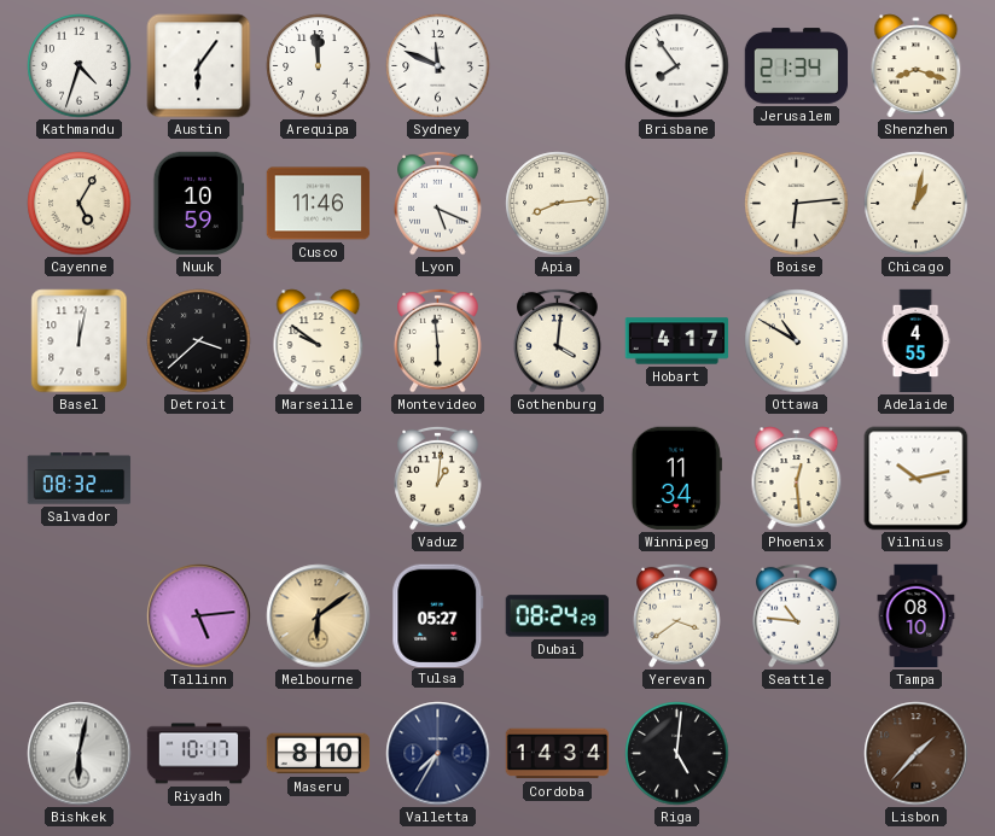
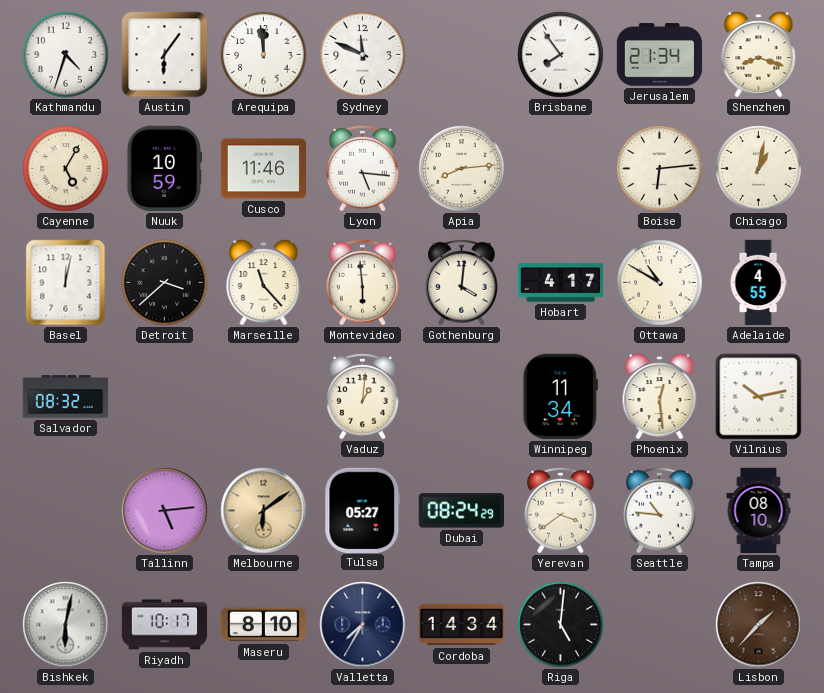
Lyon: 5:19 -> 5:16 (363, 168)
Marseille: 9:51 -> 11:23 (264, 283)
